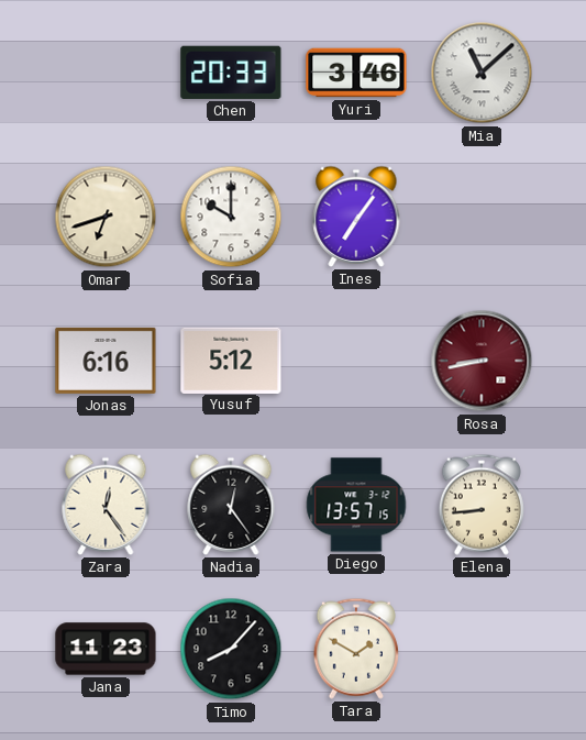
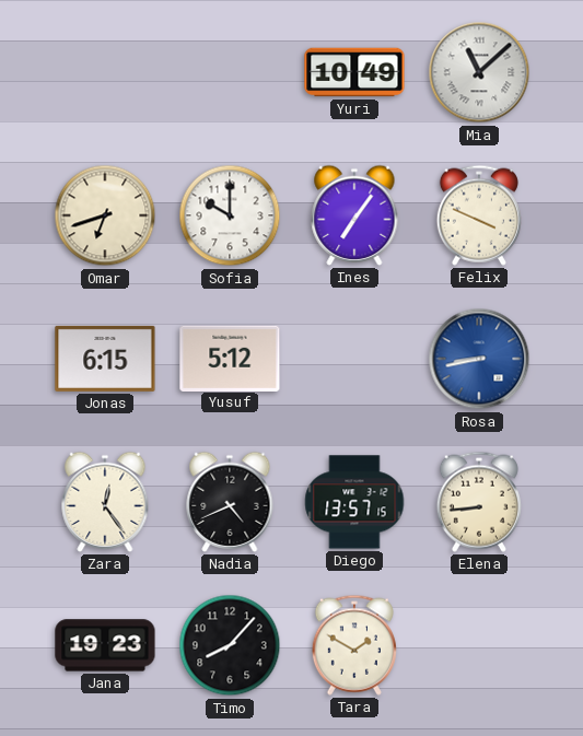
Chen: 20:33 -> none (231, 73)
Yuri: 3:46 -> 10:49 (354, 72)
Felix: none -> 3:49 (479, 215)
Jonas: 6:16 -> 6:15 (105, 359)
Rosa dial: burgundy -> blue (479, 359)
Nadia: 12:24 -> 4:41 (230, 502)
Jana: 11:23 -> 19:23 (105, 645)
